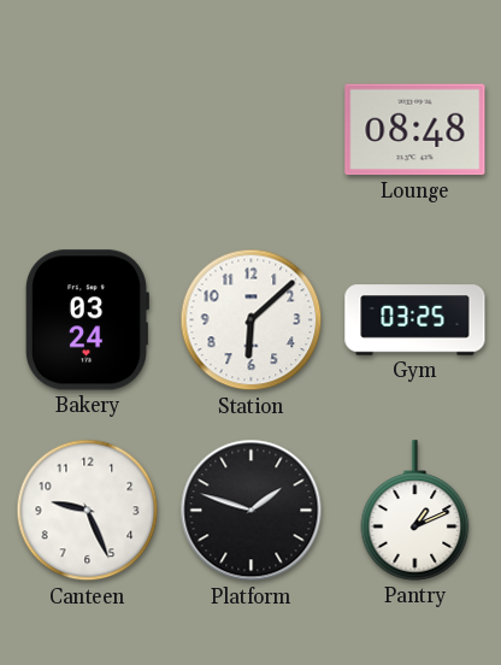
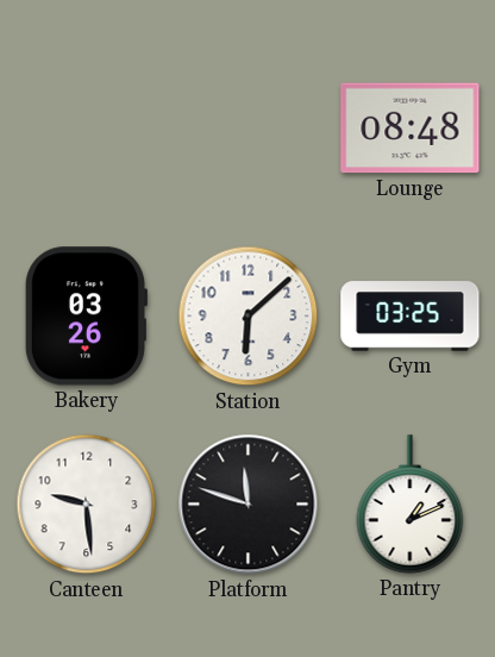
Bakery: 03:24 -> 03:26 (84, 317)
Canteen: 9:26 -> 9:29 (87, 505)
Platform: 1:48 -> 11:48 (249, 505)
